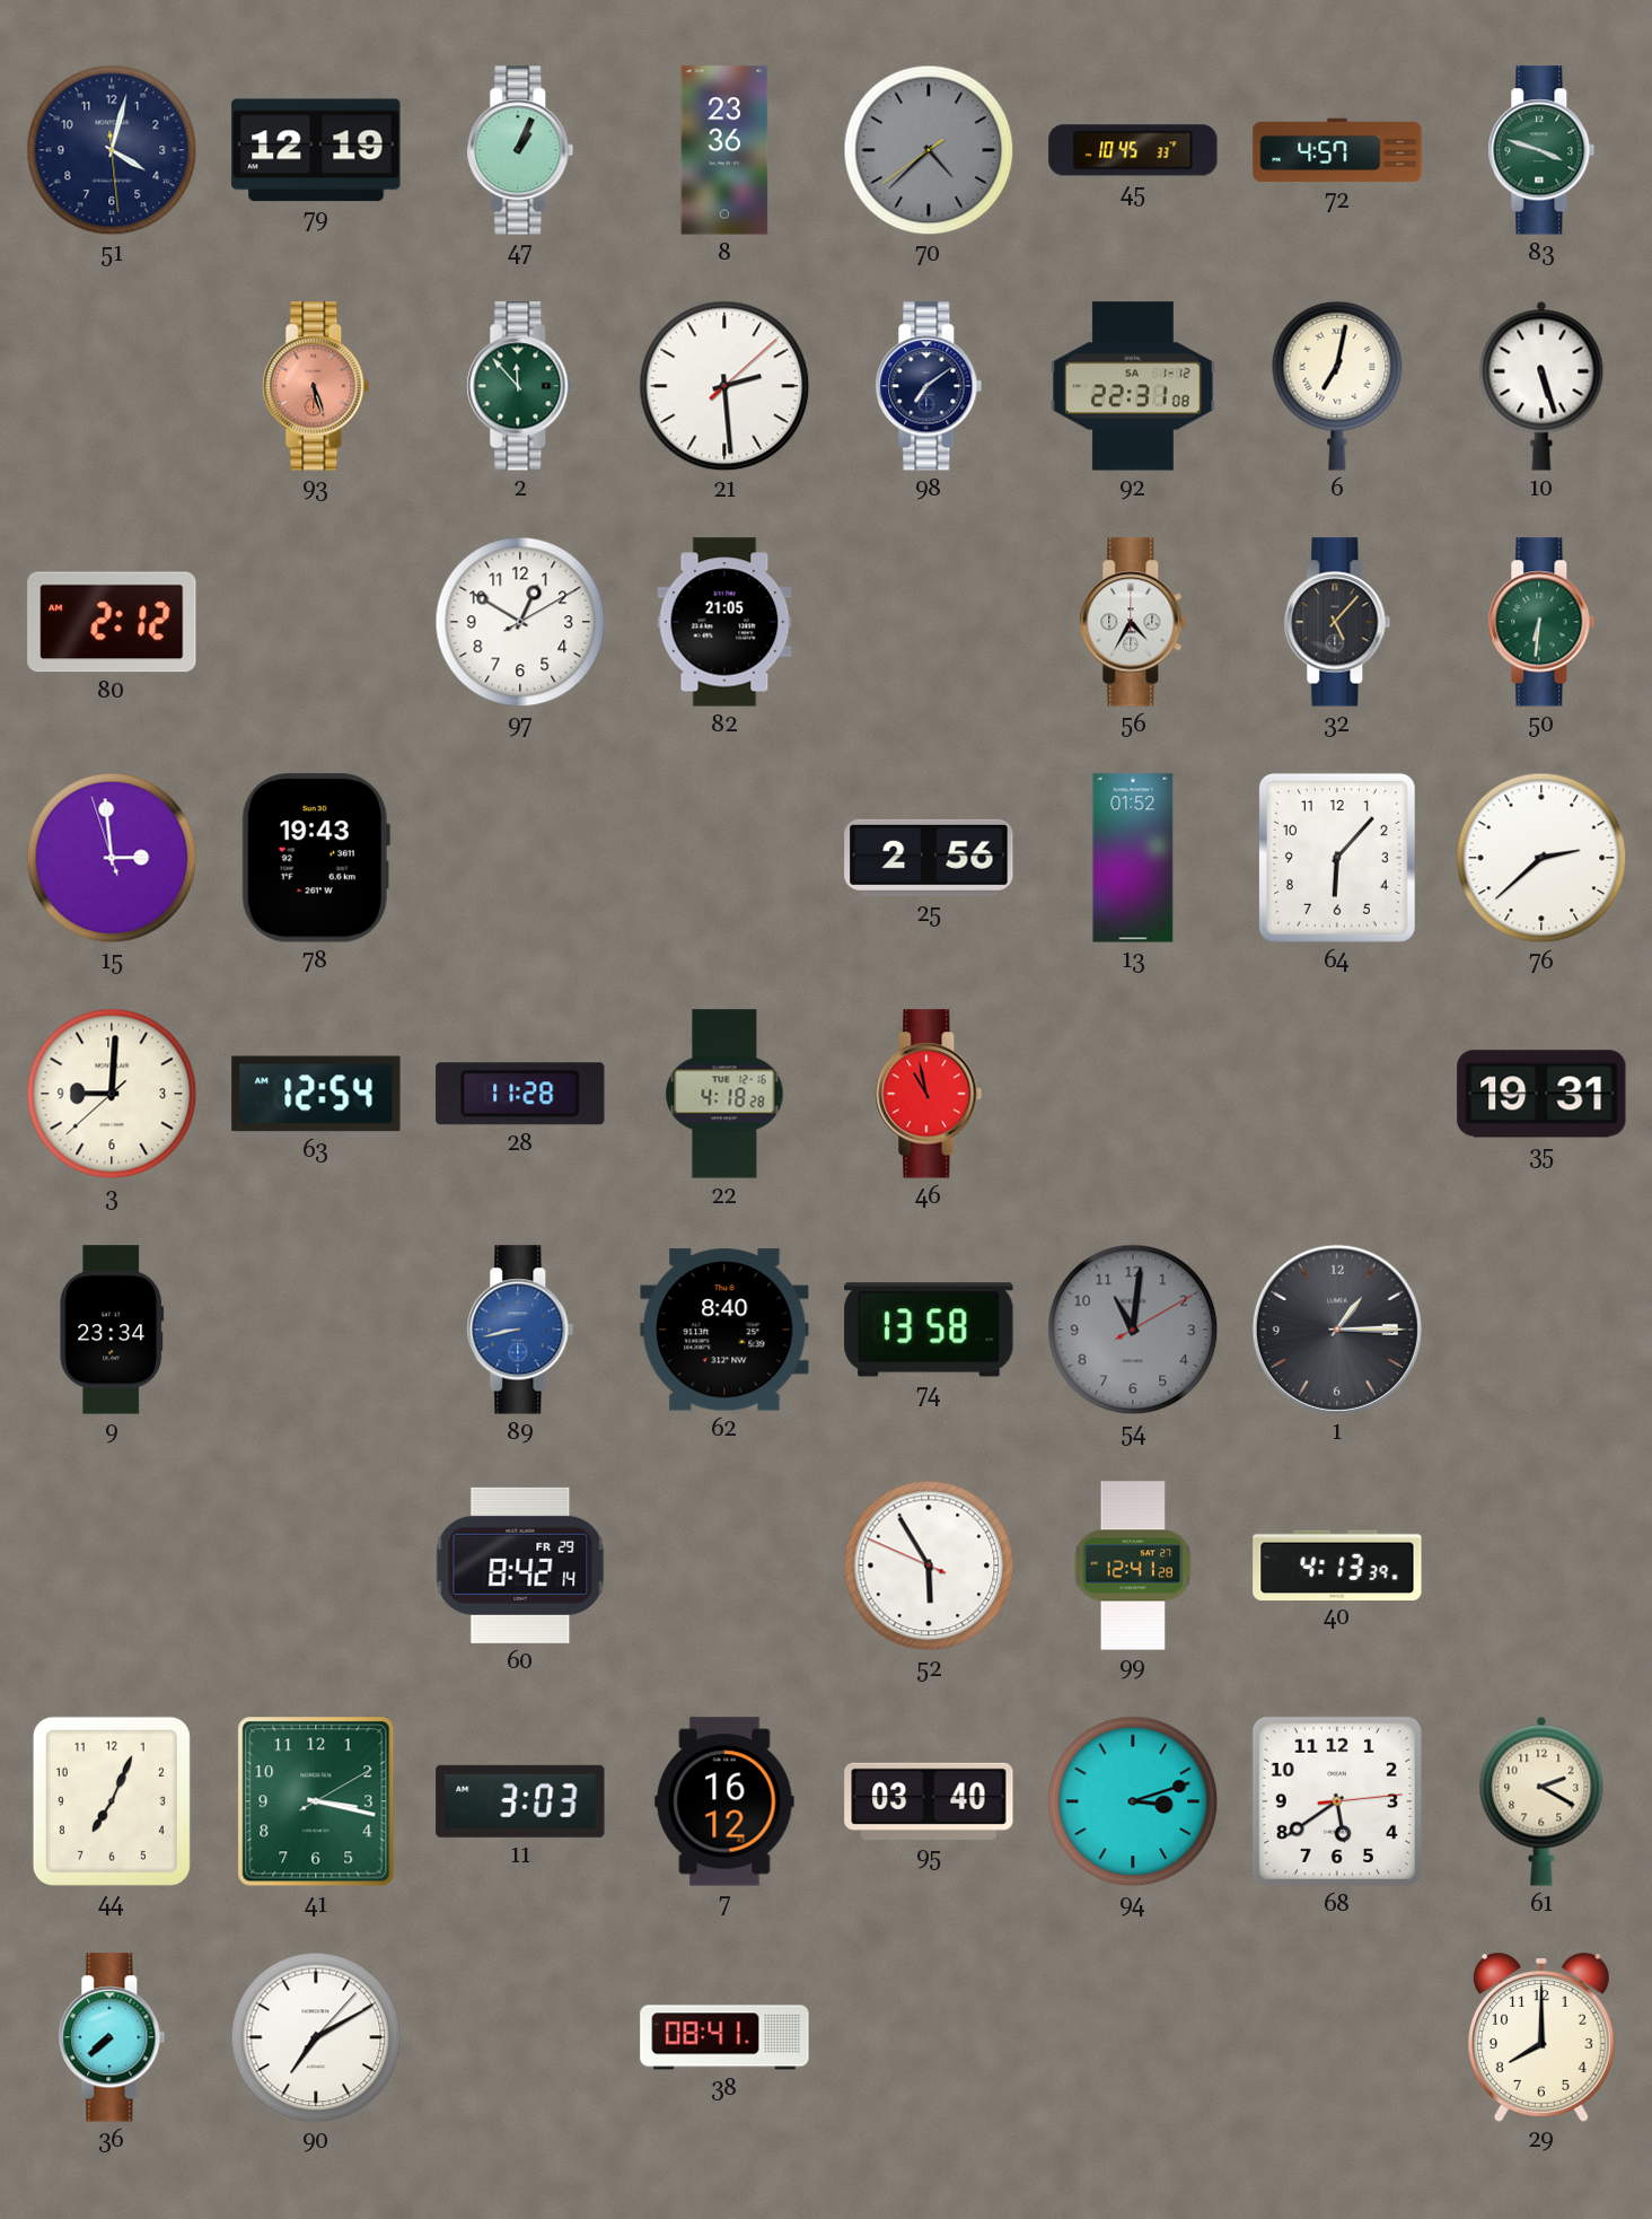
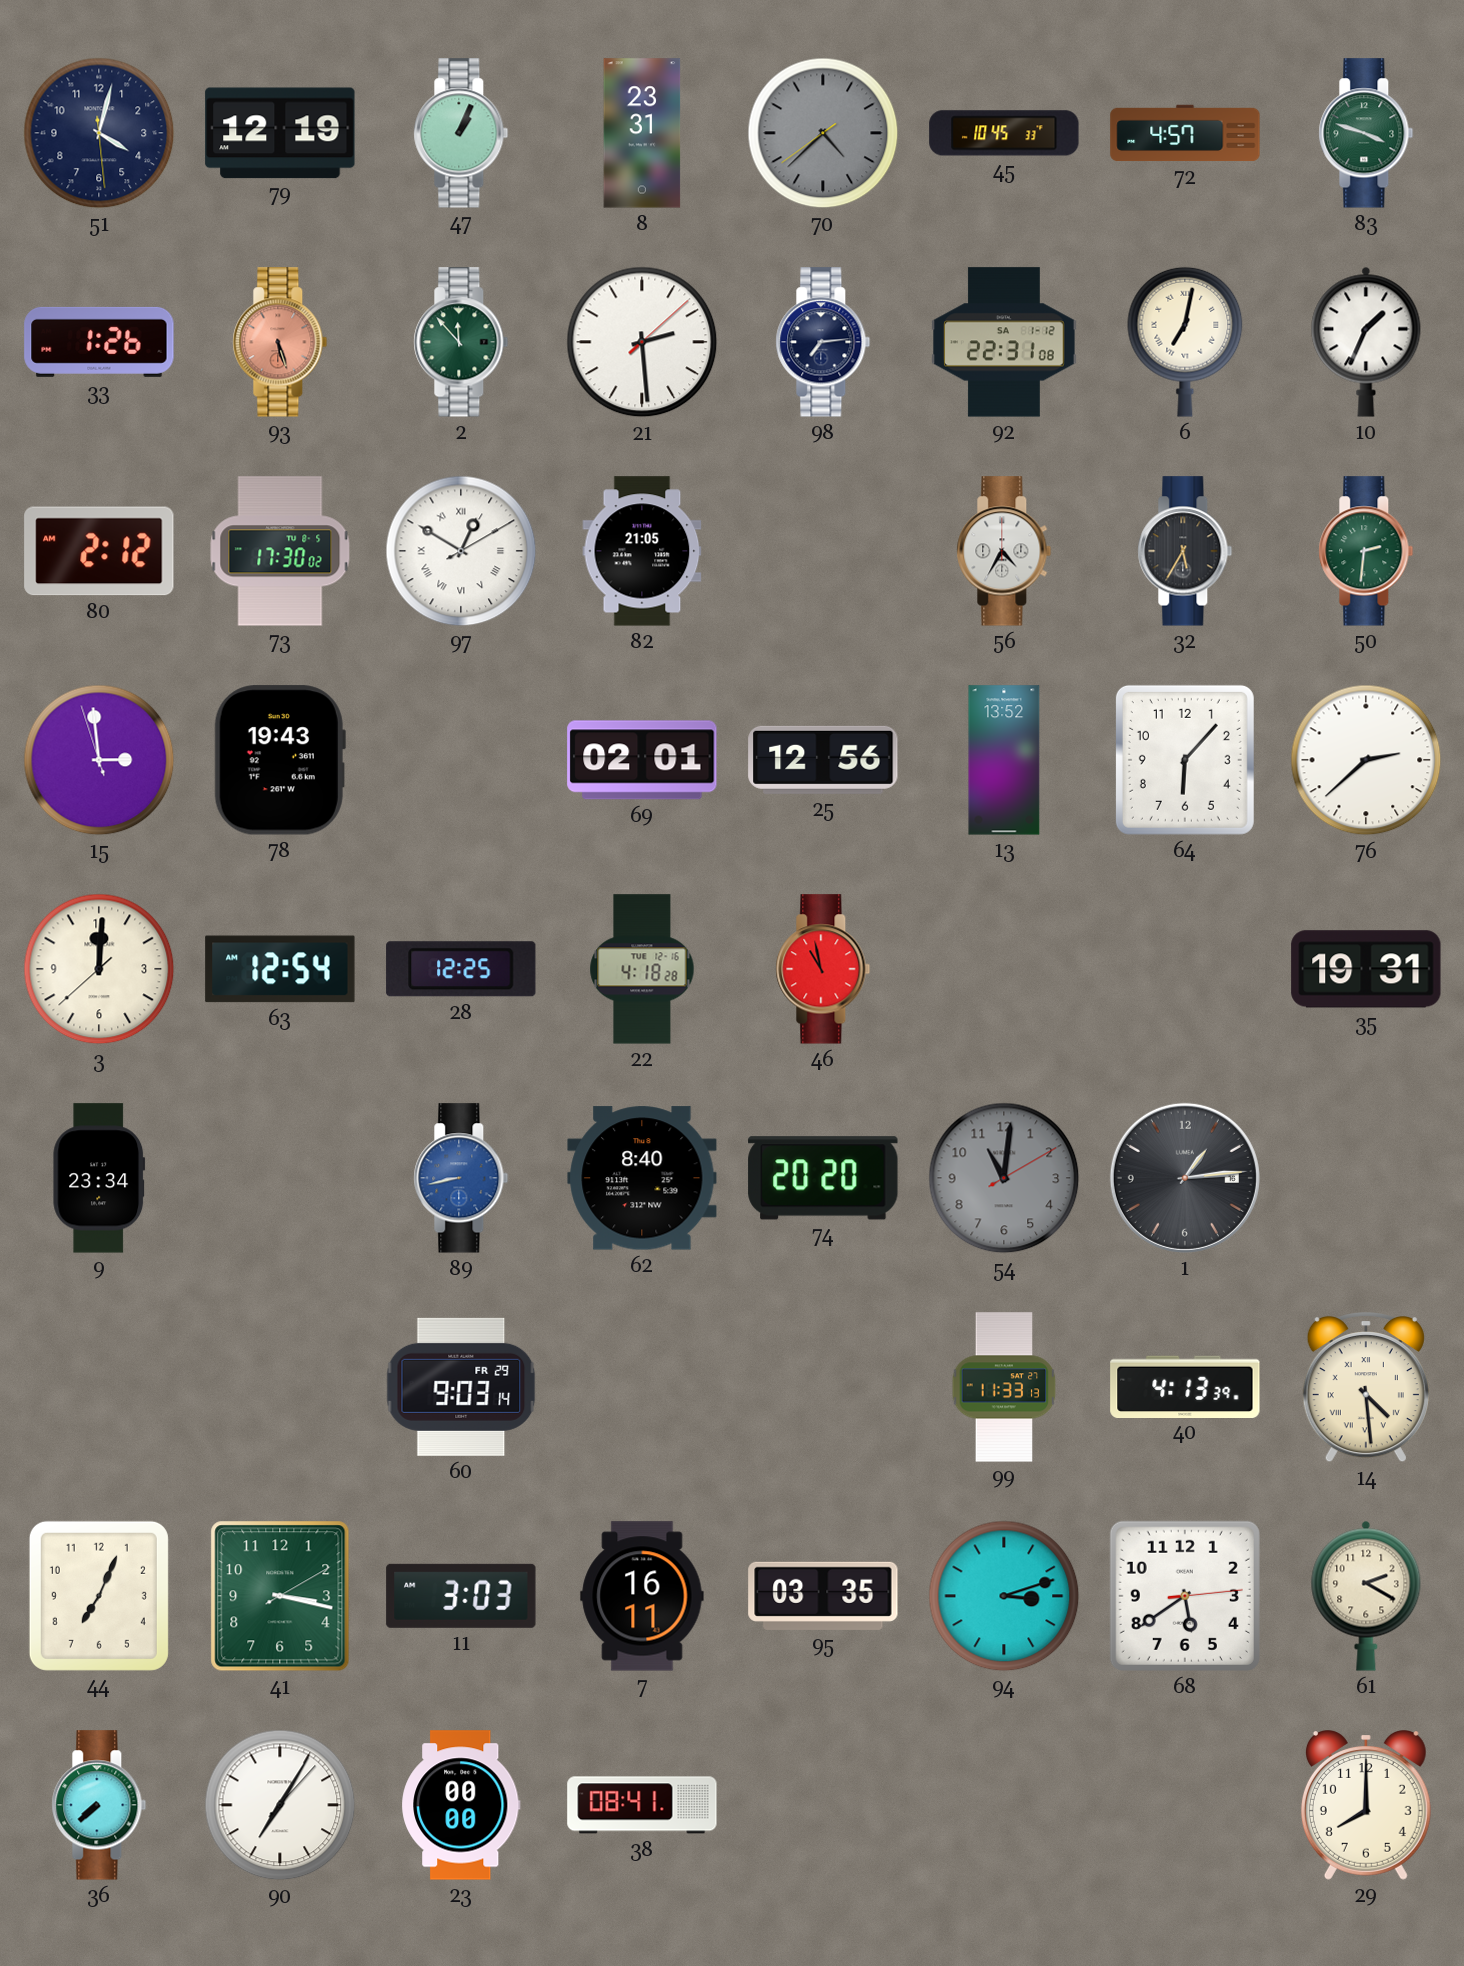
8: 23:36 -> 23:31 (642, 133)
33: none -> 1:26 (99, 342)
98: 7:09 -> 7:14 (823, 342)
10: 5:27 -> 1:34 (1366, 342)
73: none -> 17:30 (280, 551)
97 numerals: Arabic -> Roman (461, 551)
32: 5:07 -> 5:35 (1185, 551)
50: 6:31 -> 2:31 (1366, 551)
69: none -> 02:01 (642, 760)
25: 2:56 -> 12:56 (823, 760)
13: 01:52 -> 13:52 (1004, 760)
3: 9:00 -> 12:00 (99, 969)
28: 11:28 -> 12:25 (461, 969)
74: 13:58 -> 20:20 (823, 1178)
1: 1:15 -> 1:14 (1185, 1178)
60: 8:42 -> 9:03 (461, 1387)
52: 5:54 -> none (929, 1565)
99: 12:41 -> 11:33 (1004, 1387)
14: none -> 4:29 (1366, 1388)
7: 16:12 -> 16:11 (642, 1596)
95: 03:40 -> 03:35 (823, 1596)
90: 7:10 -> 7:05 (280, 1805)
23: none -> 00:00 (461, 1805)
